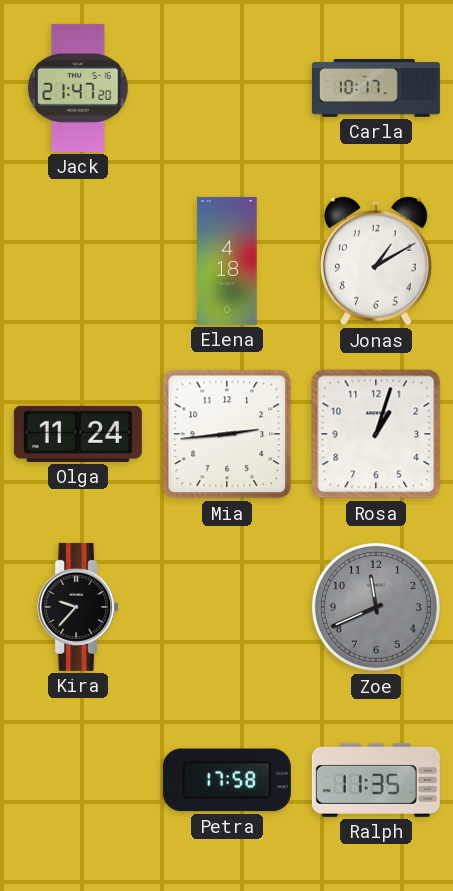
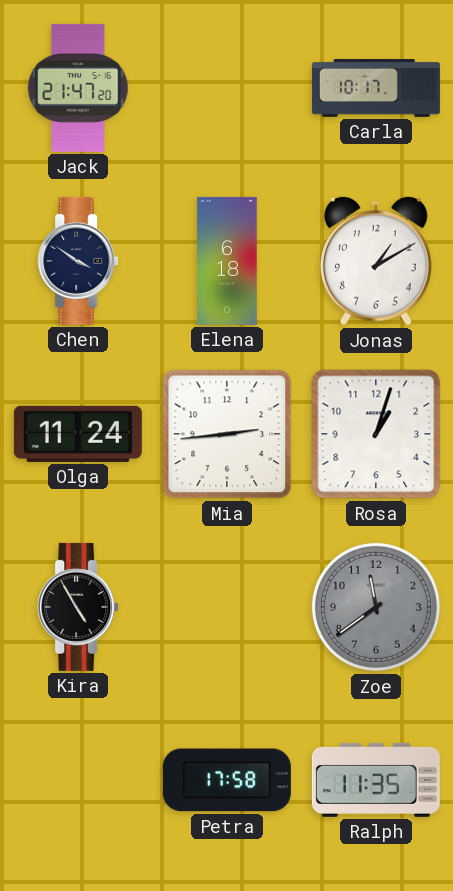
Chen: none -> 3:51 (78, 261)
Elena: 4:18 -> 6:18 (227, 261)
Kira: 9:37 -> 4:55 (78, 607)
Zoe: 11:41 -> 11:39 (376, 607)
